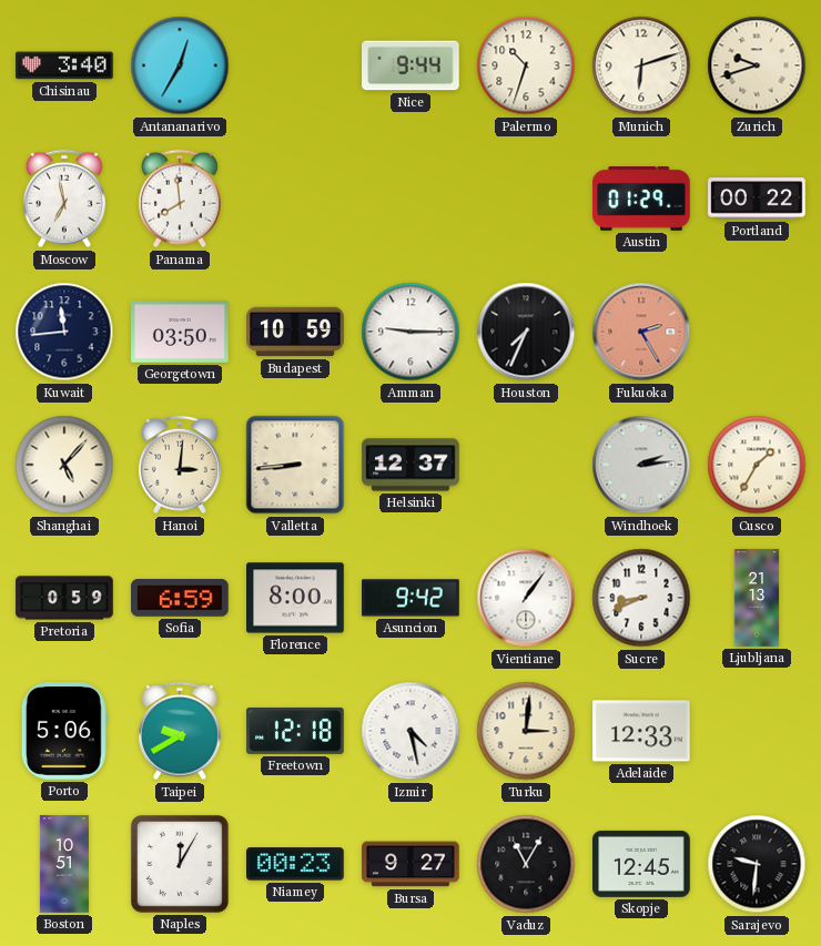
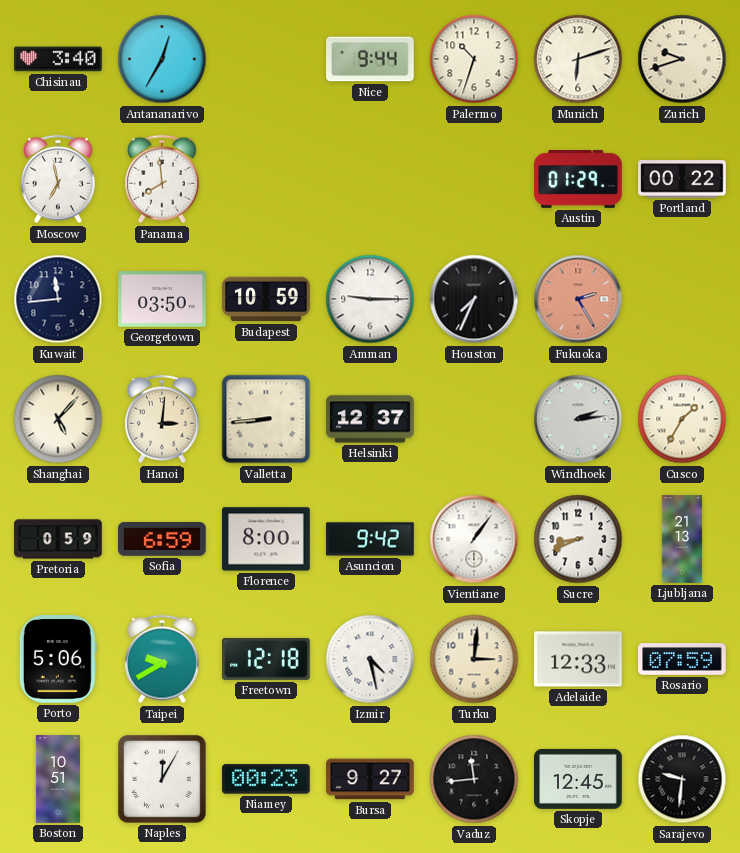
Rosario: none -> 07:59 (682, 660)
Vaduz: 11:05 -> 11:44 (474, 779)
